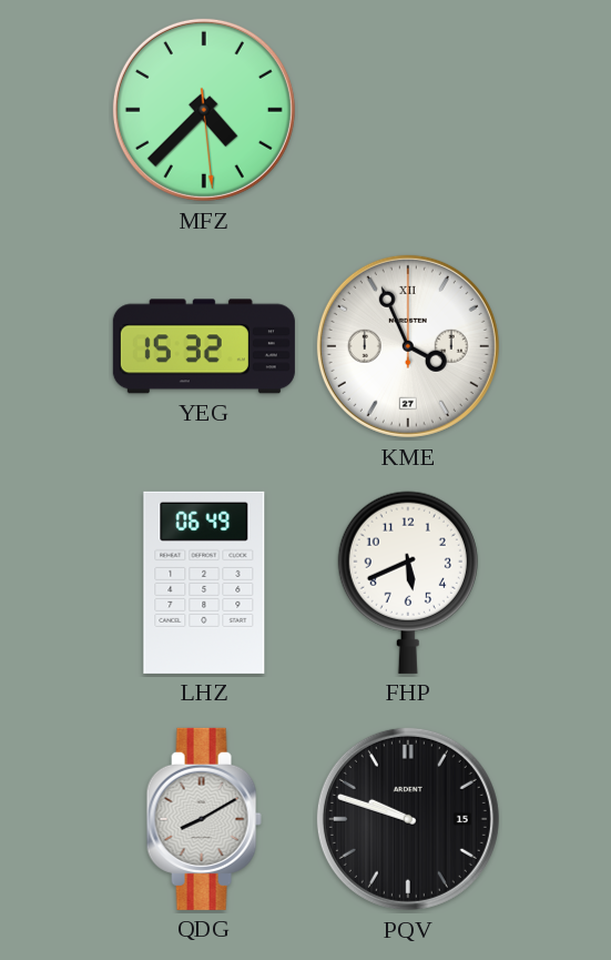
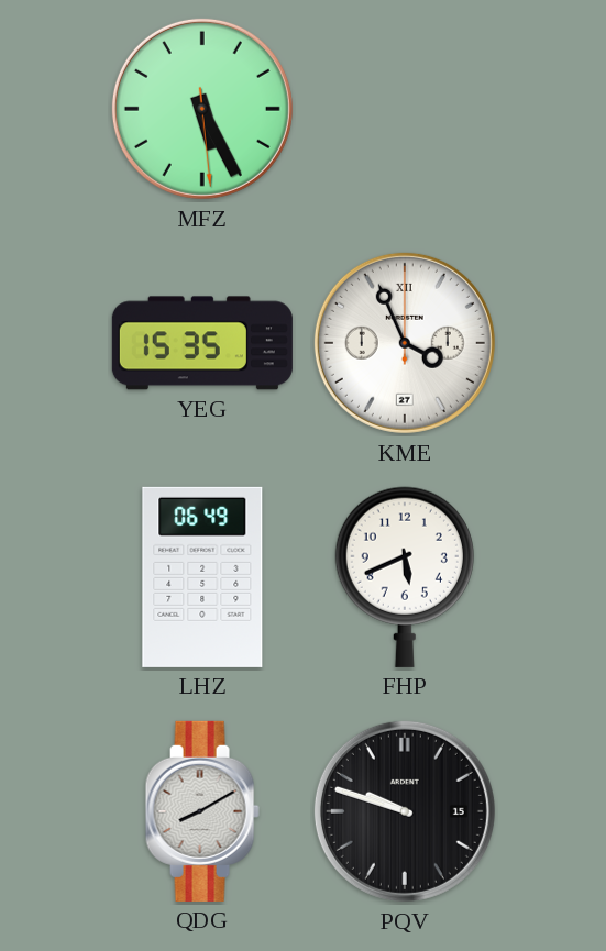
MFZ: 4:37 -> 5:25 (202, 109)
YEG: 15:32 -> 15:35 (202, 343)
